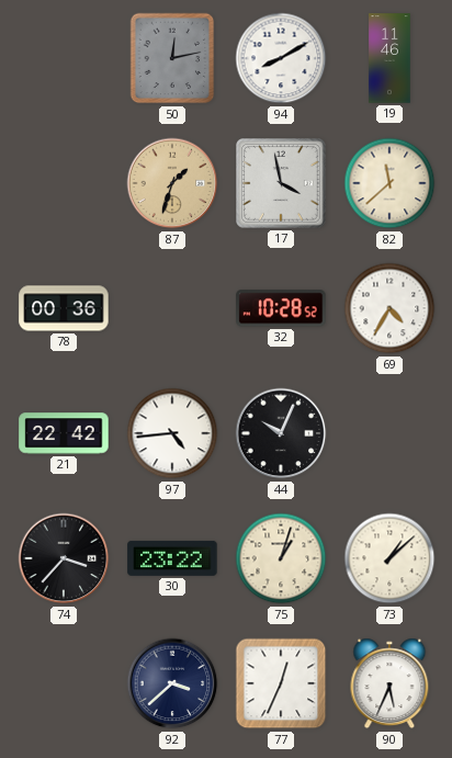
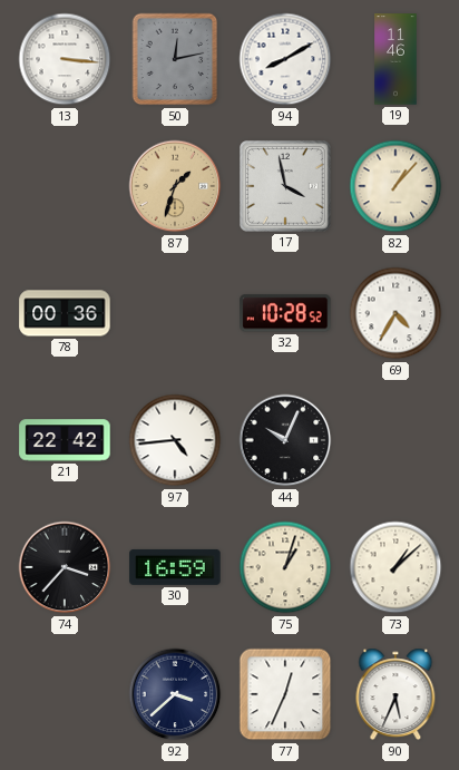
13: none -> 3:16 (65, 59)
82: 11:38 -> 1:07 (395, 186)
30: 23:22 -> 16:59 (175, 567)
